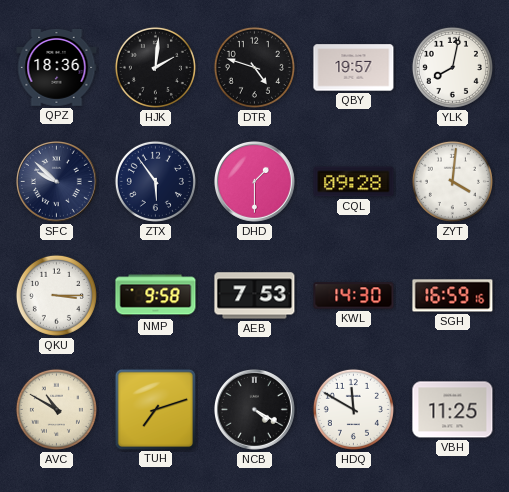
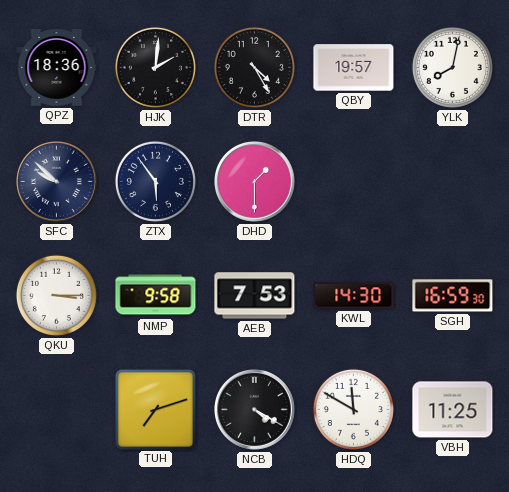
DTR: 4:48 -> 4:25 (254, 67)
CQL: 09:28 -> none (354, 182)
ZYT: 4:01 -> none (452, 181)
SGH: 16:59:16 -> 16:59:30 (453, 296)
AVC: 10:50 -> none (56, 409)
